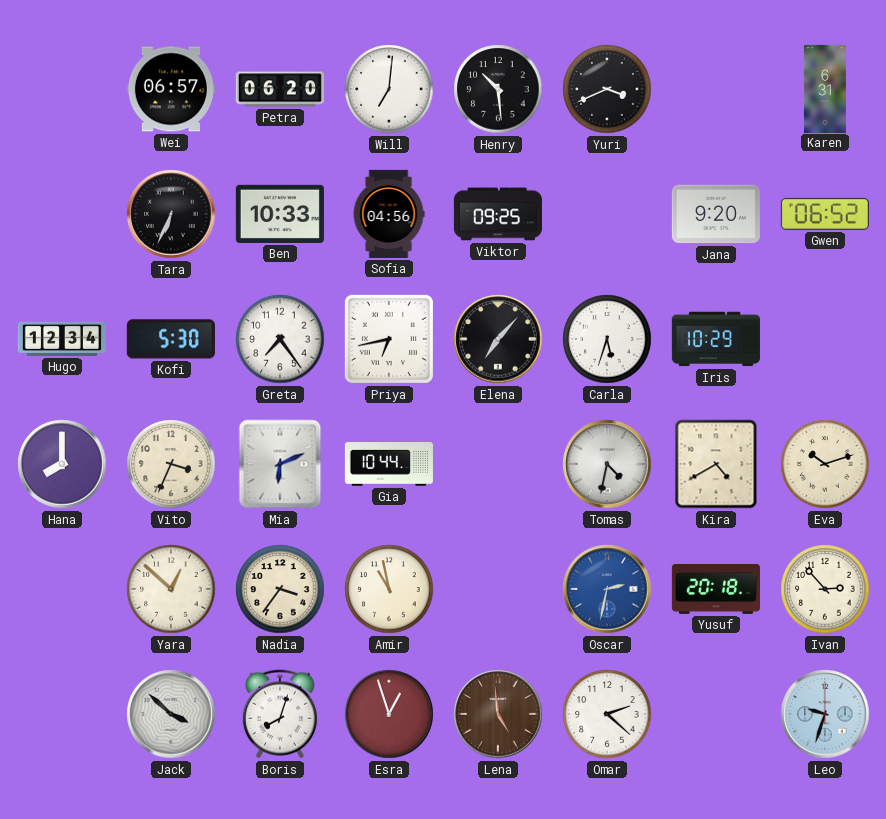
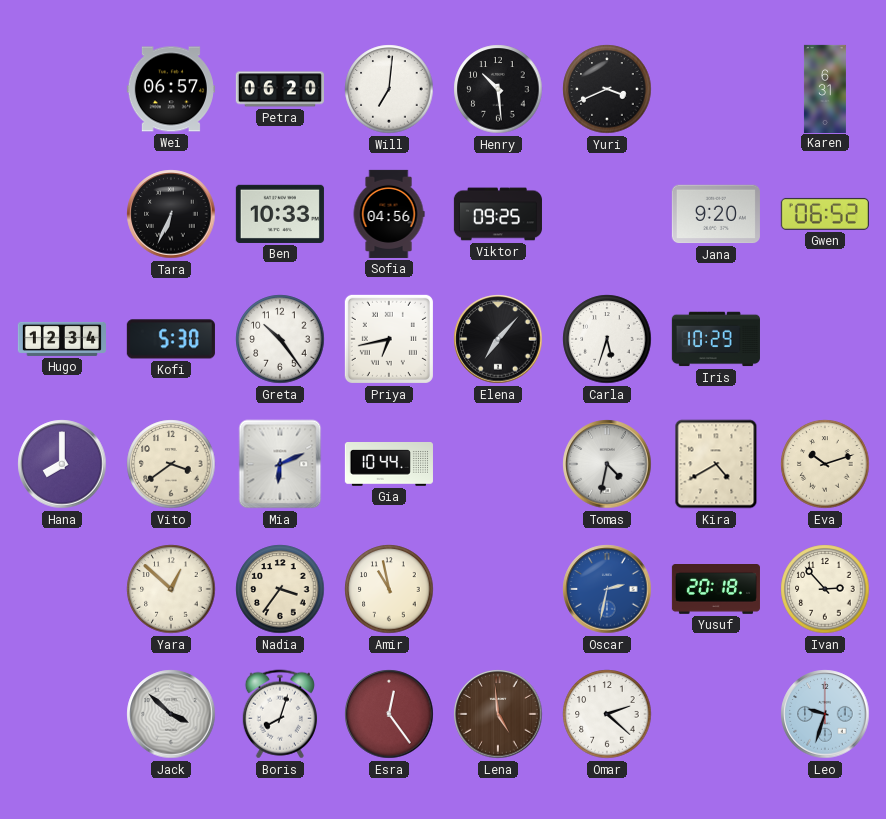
Greta: 7:24 -> 10:24 (280, 339)
Vito: 3:34 -> 3:39 (171, 464)
Esra: 12:57 -> 12:24 (389, 714)
